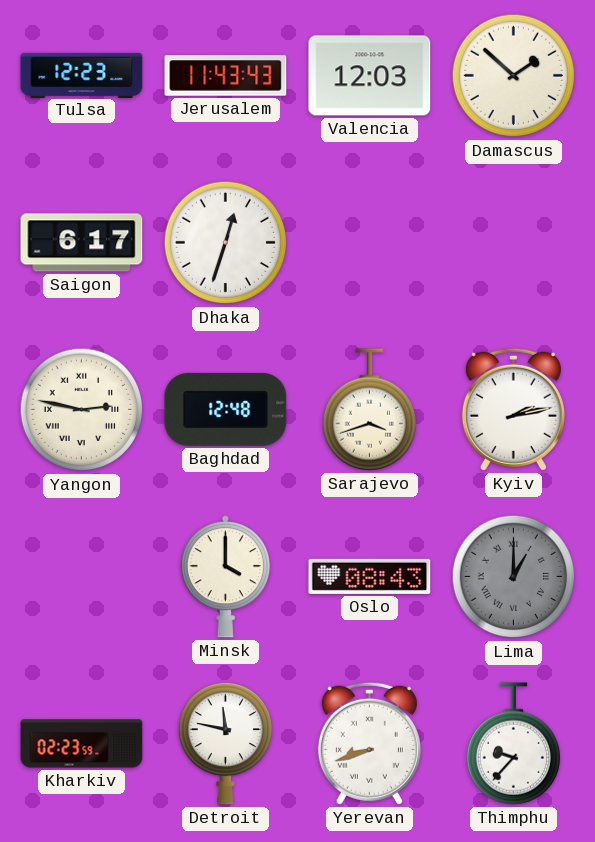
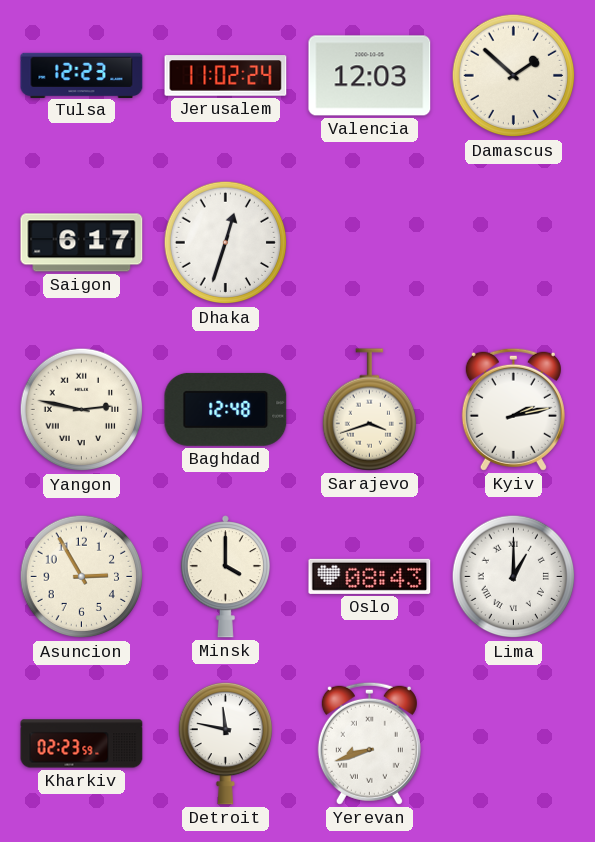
Jerusalem: 11:43 -> 11:02 (226, 76)
Asuncion: none -> 2:55 (82, 577)
Lima dial: grey -> white (514, 577)
Thimphu: 9:37 -> none (513, 744)
